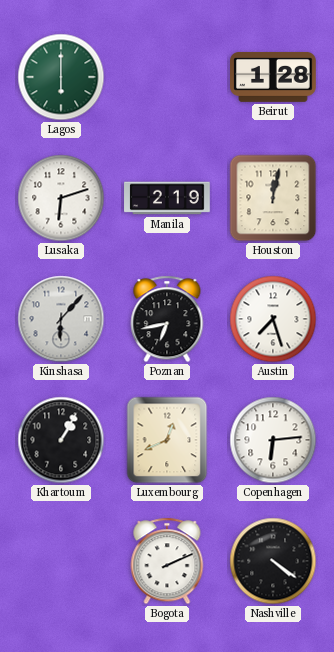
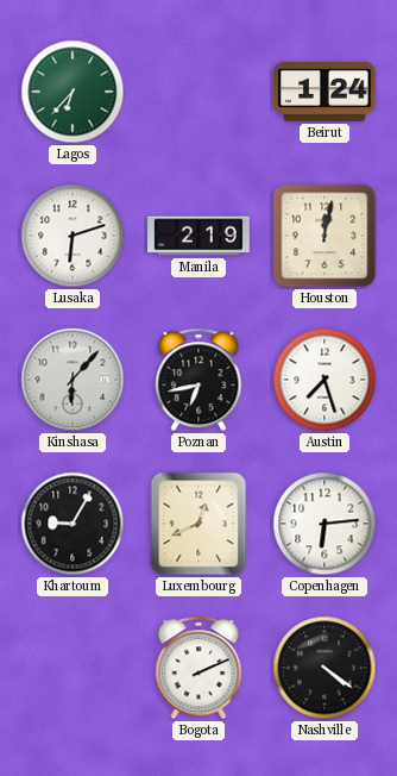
Lagos: 6:00 -> 6:37 (73, 92)
Beirut: 1:28 -> 1:24 (324, 92)
Khartoum: 1:05 -> 9:05 (73, 524)
